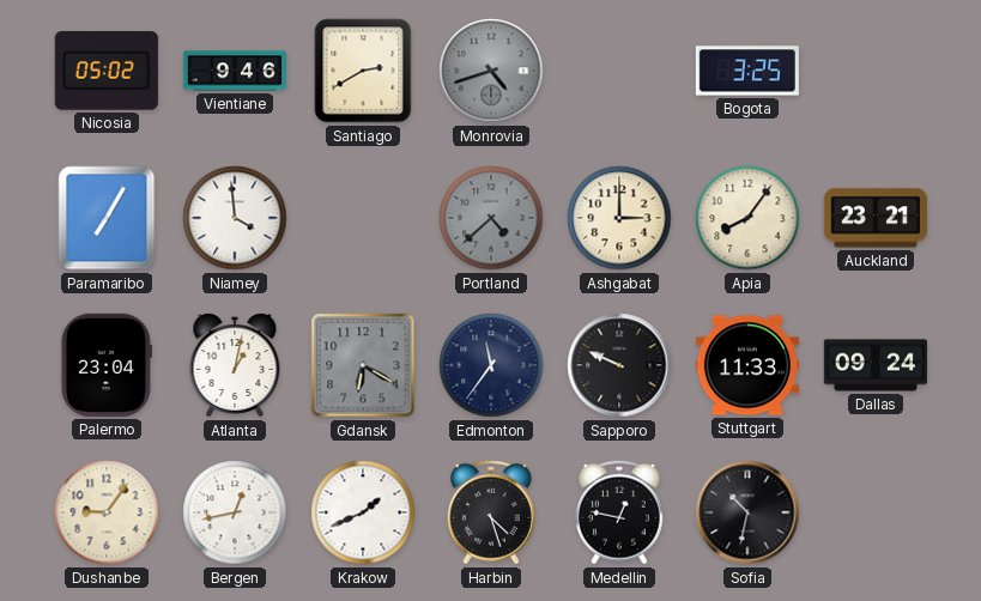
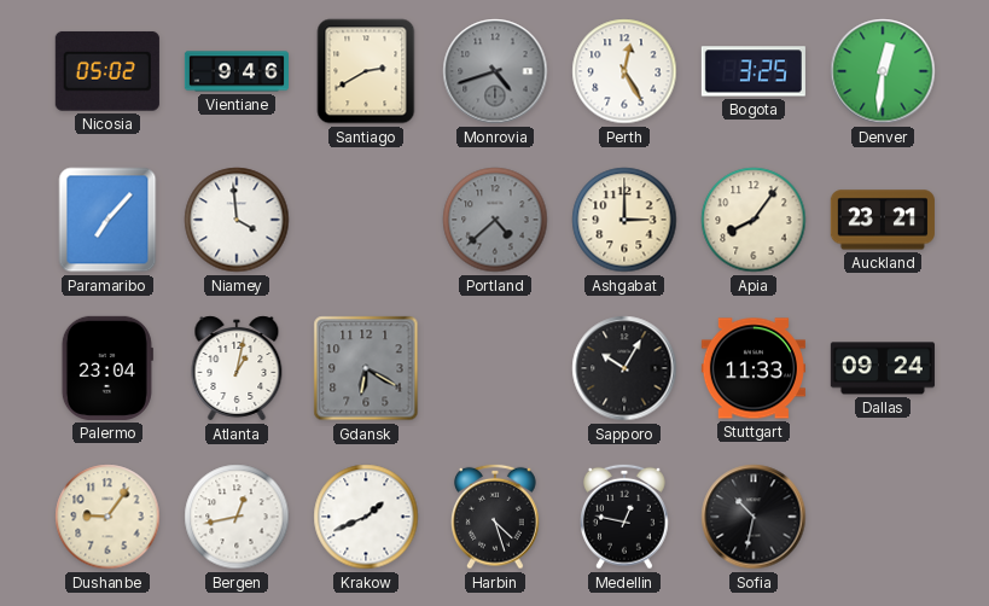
Perth: none -> 12:25 (624, 71)
Denver: none -> 12:31 (883, 71)
Paramaribo: 7:05 -> 7:07 (107, 220)
Edmonton: 11:36 -> none (491, 365)
Sapporo: 9:49 -> 10:05 (624, 368)
